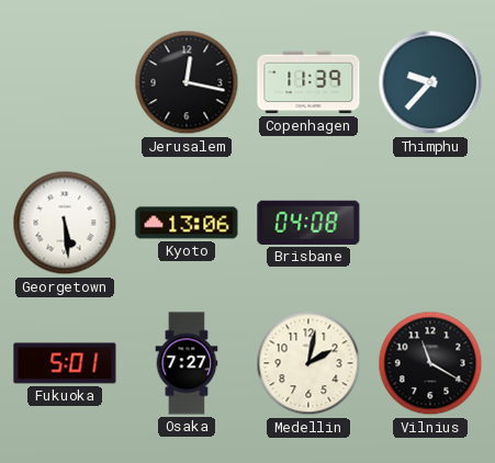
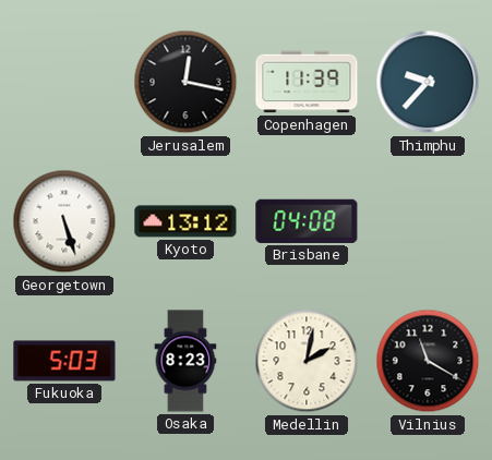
Georgetown: 5:29 -> 5:27 (64, 221)
Kyoto: 13:06 -> 13:12 (185, 221)
Fukuoka: 5:01 -> 5:03 (64, 361)
Osaka: 7:27 -> 8:23 (185, 361)
